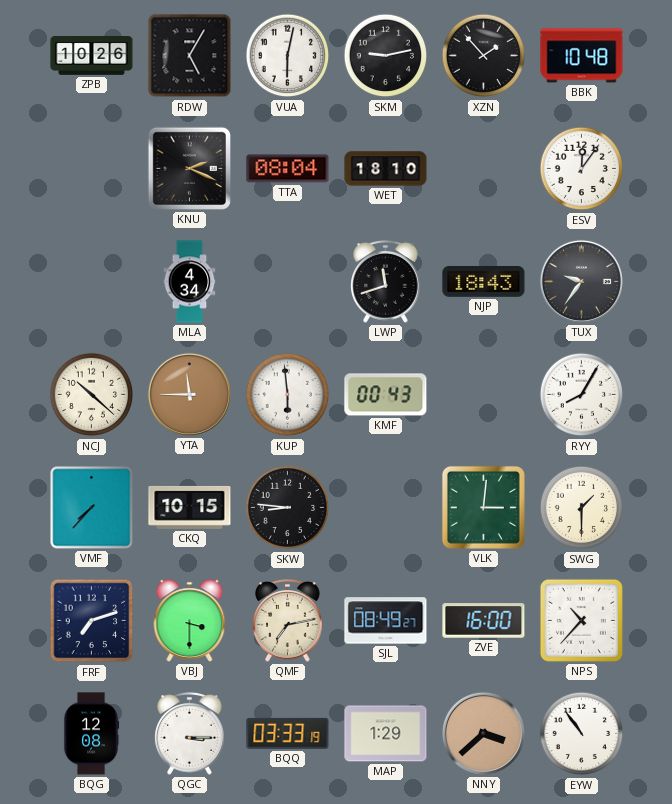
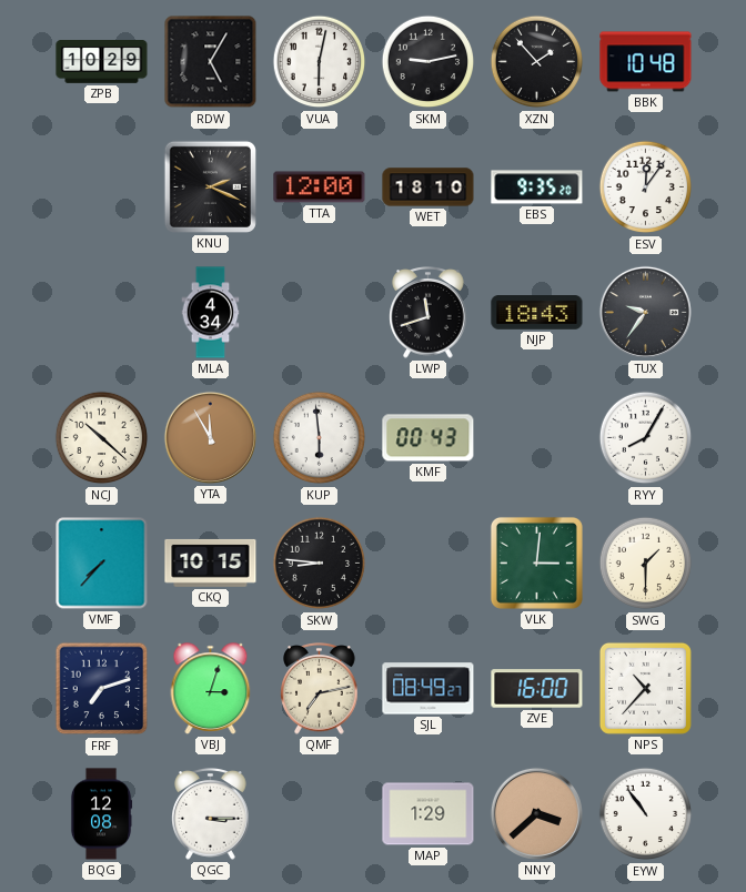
ZPB: 10:26 -> 10:29 (102, 62)
TTA: 08:04 -> 12:00 (320, 187)
EBS: none -> 9:35 (537, 187)
YTA: 11:45 -> 11:55 (210, 437)
VBJ: 3:30 -> 3:03 (211, 689)
BQQ: 03:33 -> none (288, 733)
